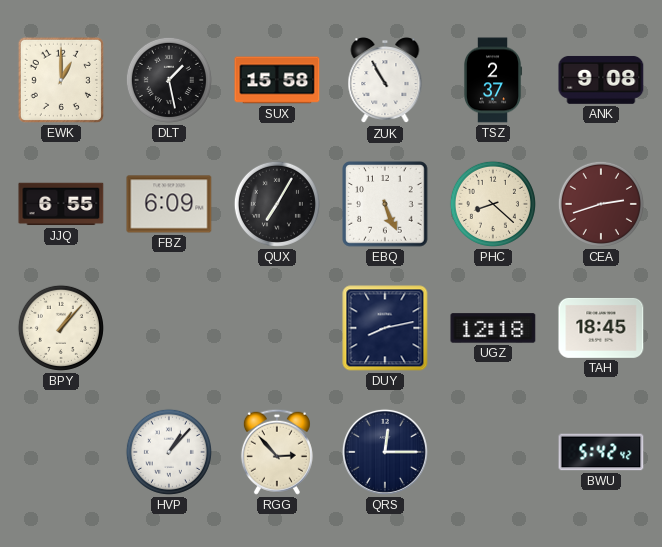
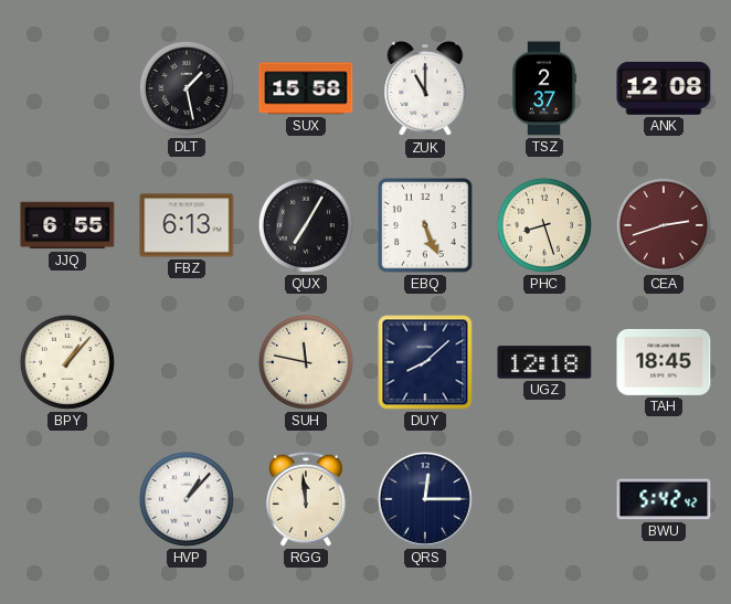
EWK: 1:00 -> none (61, 80)
ZUK: 10:55 -> 11:00 (425, 89)
ANK: 9:08 -> 12:08 (664, 88)
FBZ: 6:09 -> 6:13 (187, 225)
PHC: 8:22 -> 8:27 (544, 225)
SUH: none -> 11:47 (306, 362)
DUY: 8:13 -> 8:08 (425, 362)
RGG: 2:53 -> 11:59 (306, 499)
